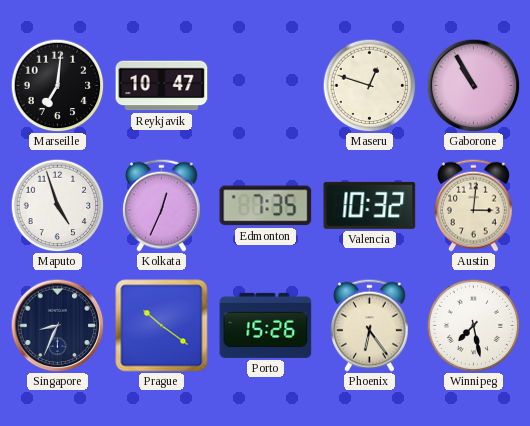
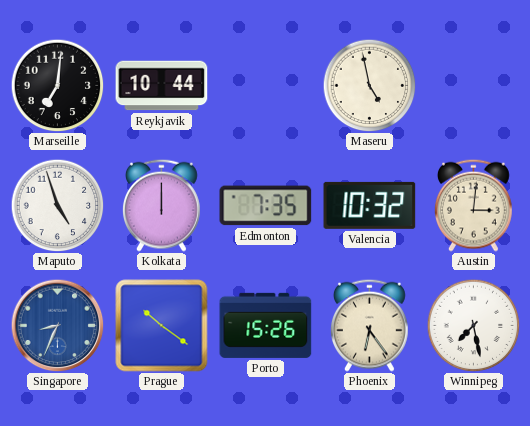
Reykjavik: 10:47 -> 10:44 (162, 86)
Maseru: 12:48 -> 4:58 (369, 85)
Gaborone: 10:55 -> none (473, 85)
Kolkata: 12:34 -> 12:00 (161, 205)
Singapore dial: navy -> blue (57, 325)
